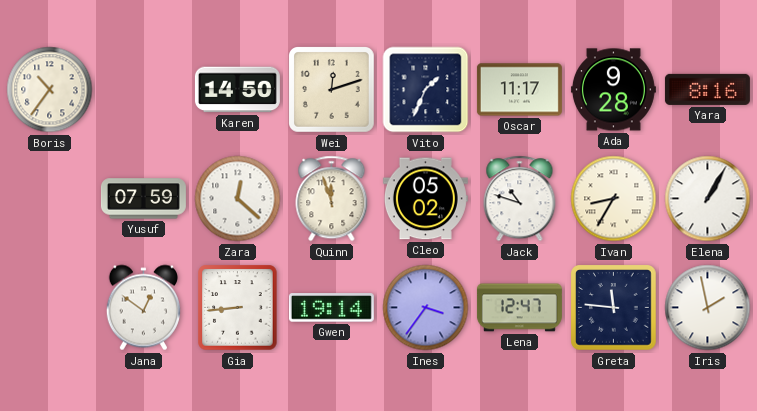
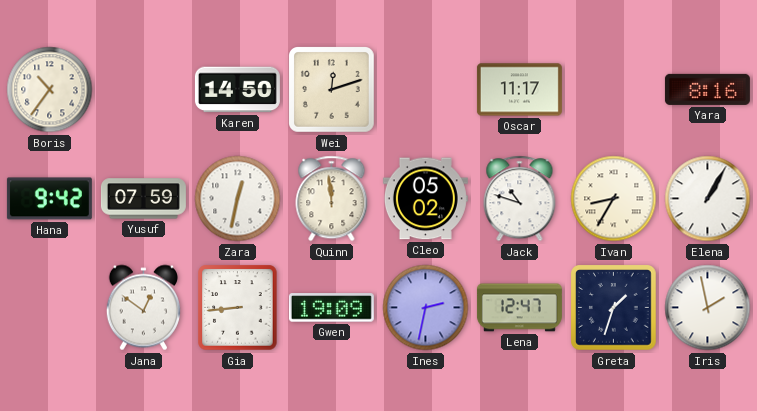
Vito: 1:34 -> none (426, 90)
Ada: 9:28 -> none (613, 90)
Hana: none -> 9:42 (49, 199)
Zara: 12:22 -> 12:32 (238, 199)
Quinn: 11:57 -> 11:59 (332, 199)
Gwen: 19:14 -> 19:09 (331, 308)
Ines: 3:36 -> 2:32 (426, 308)
Greta: 11:46 -> 1:33 (614, 308)
